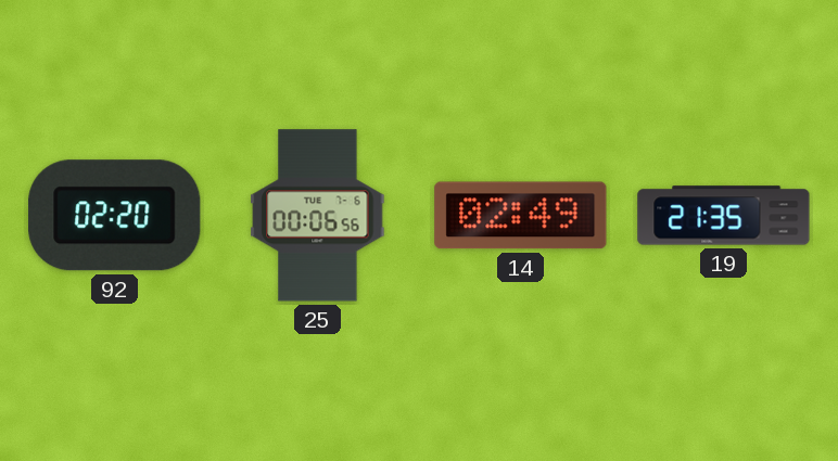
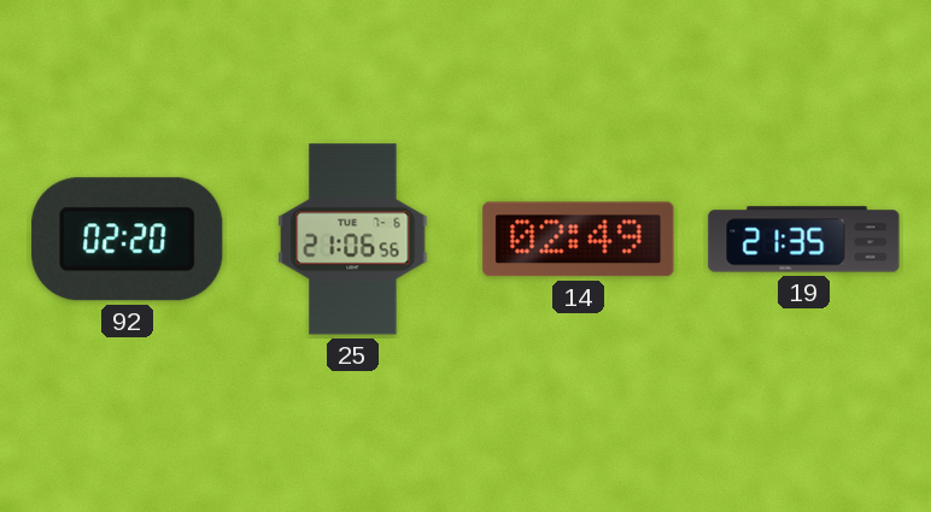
25: 00:06 -> 21:06 (353, 240)
